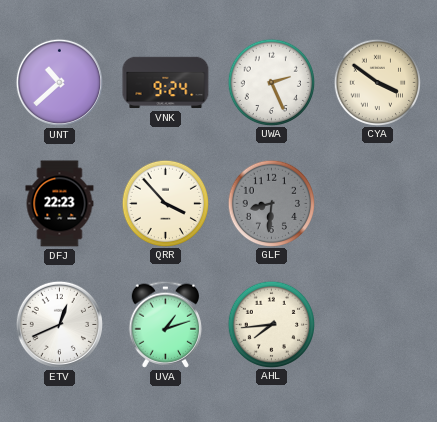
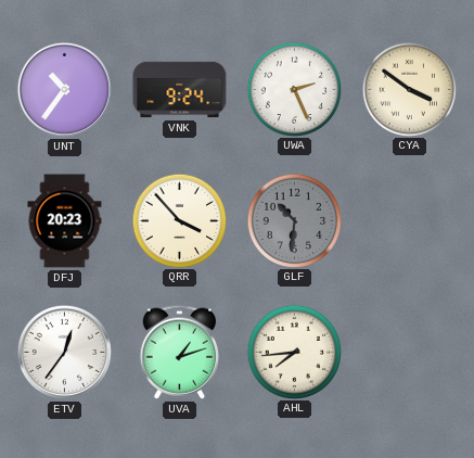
UNT: 10:38 -> 10:36 (64, 89)
DFJ: 22:23 -> 20:23 (65, 221)
GLF: 8:31 -> 10:31 (294, 220)
ETV: 12:41 -> 12:36 (64, 352)
